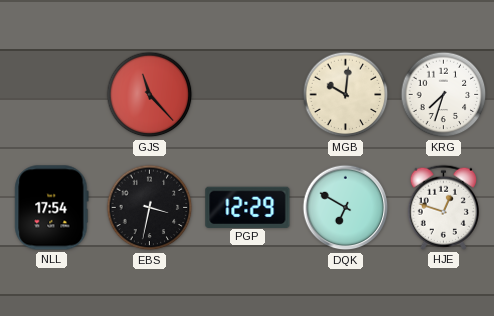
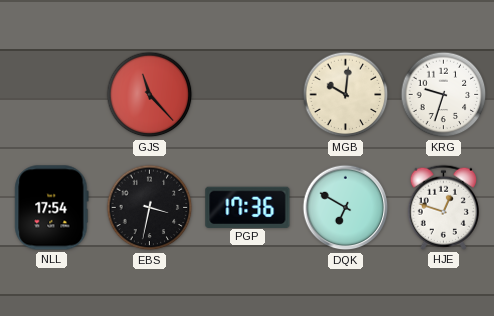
KRG: 7:33 -> 9:33 (444, 95)
PGP: 12:29 -> 17:36 (248, 207)
